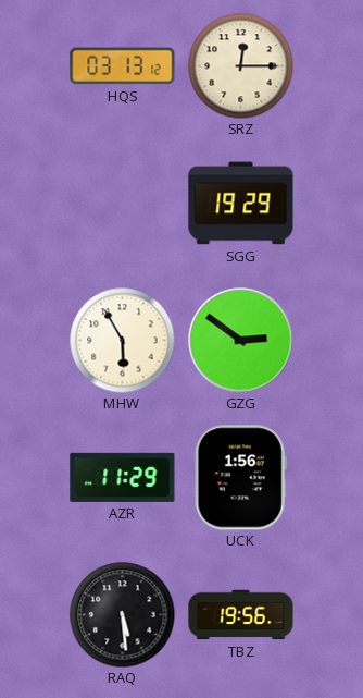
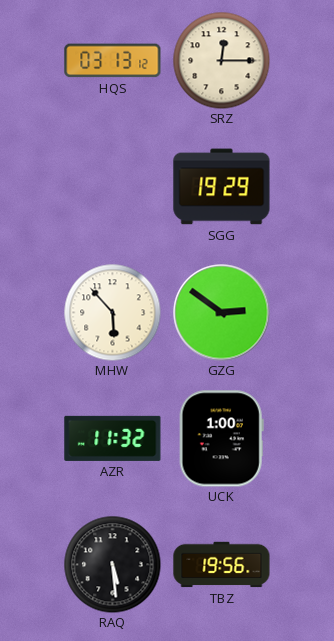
MHW: 5:55 -> 5:53 (112, 312)
AZR: 11:29 -> 11:32 (113, 438)
UCK: 1:56 -> 1:00 (221, 439)
